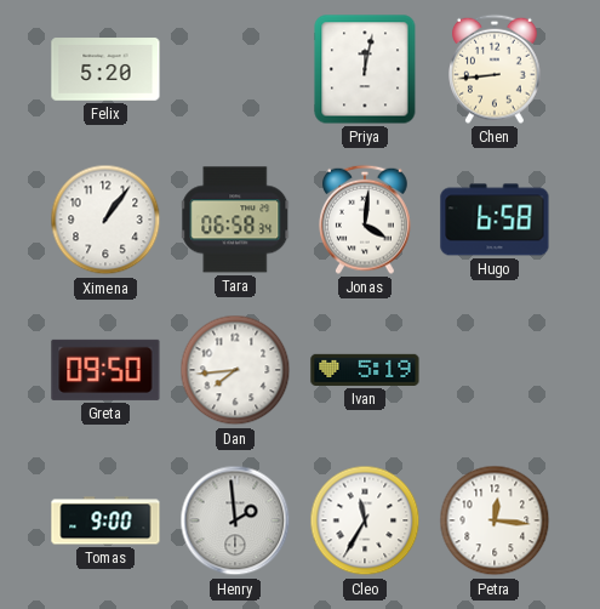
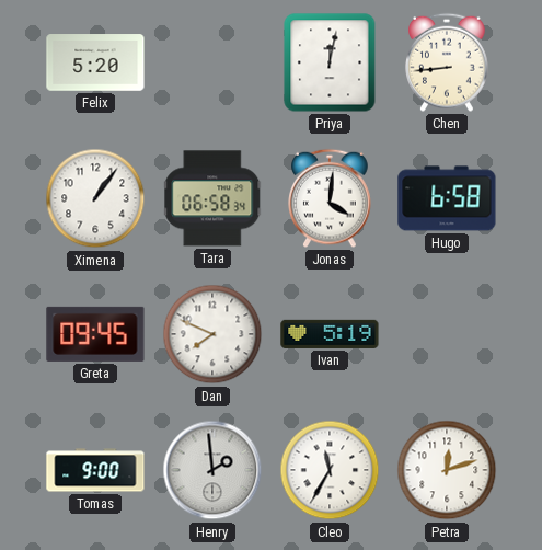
Greta: 09:50 -> 09:45 (95, 334)
Dan: 7:44 -> 7:49 (212, 334)
Petra: 12:16 -> 12:12 (447, 470)
